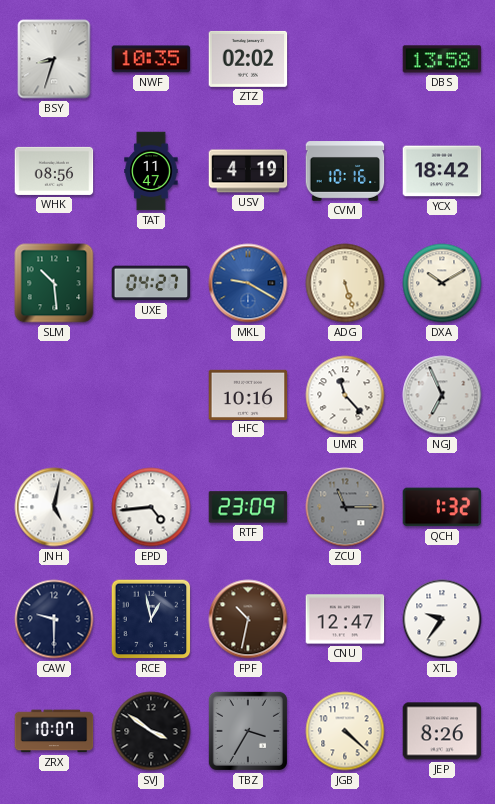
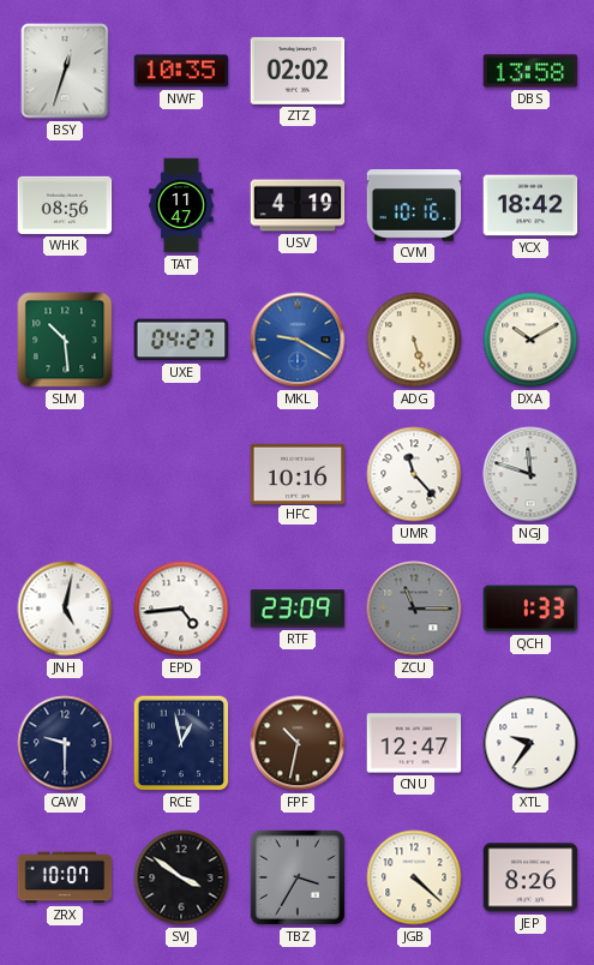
BSY: 8:33 -> 12:33 (65, 71)
NGJ: 6:56 -> 11:48 (530, 474)
QCH: 1:32 -> 1:33 (530, 609)
